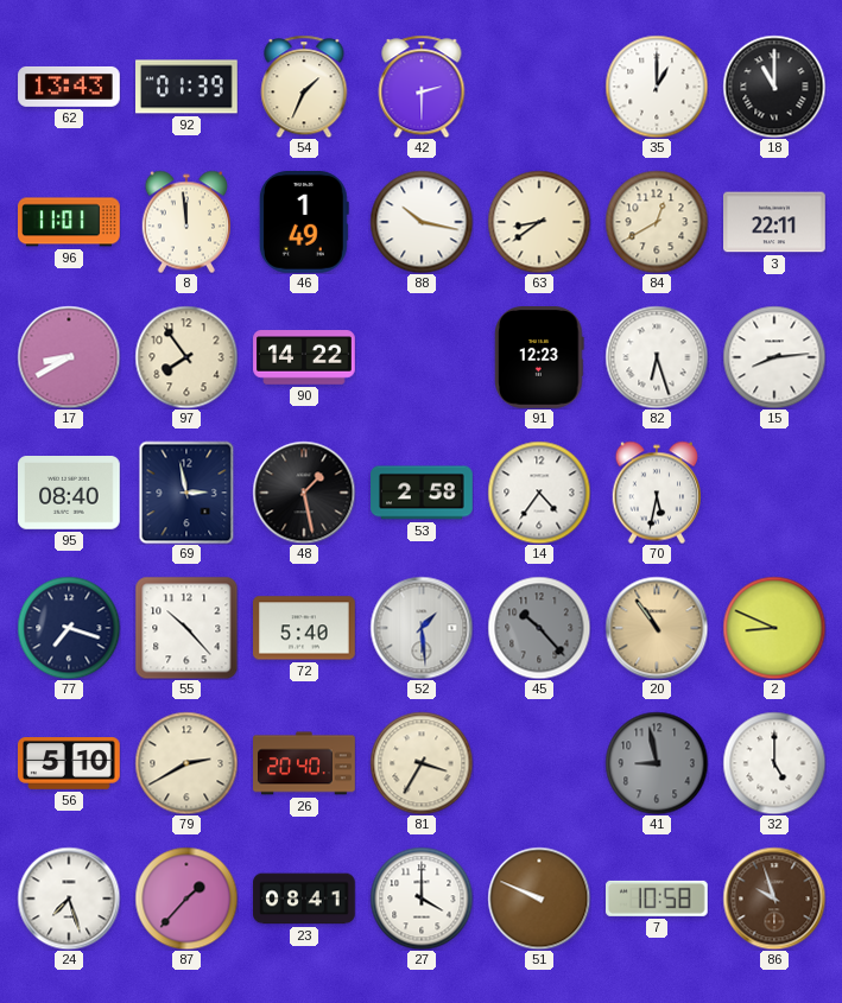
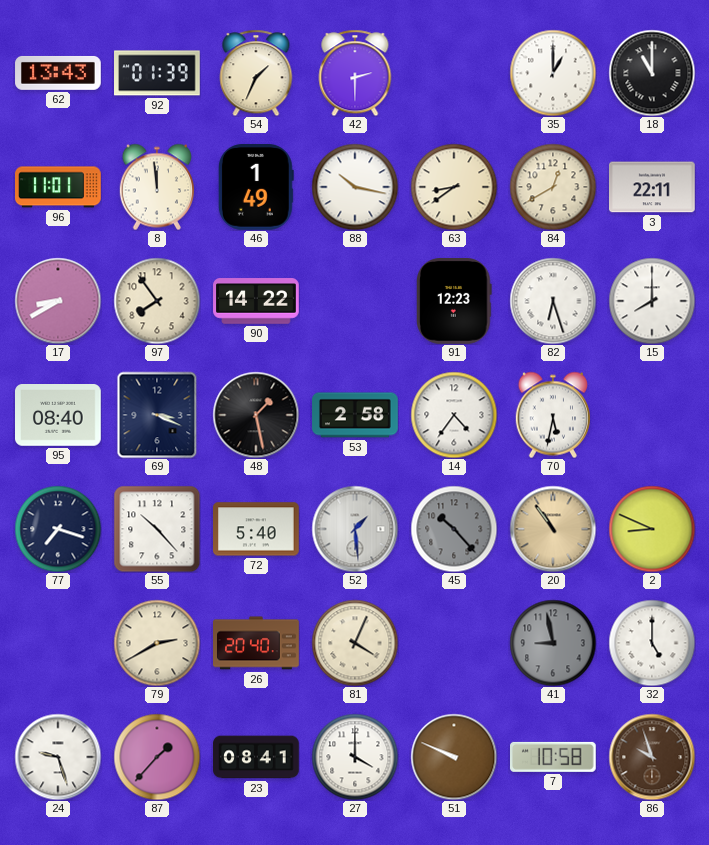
15: 8:14 -> 8:00 (652, 301)
69: 2:58 -> 3:19 (157, 415)
56: 5:10 -> none (70, 764)
81: 3:35 -> 4:04 (355, 643)
24: 7:27 -> 9:27 (58, 757)
